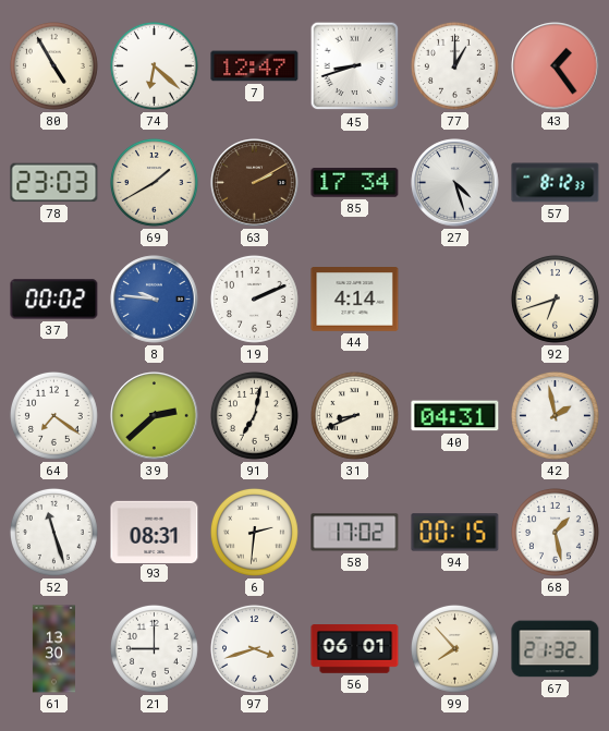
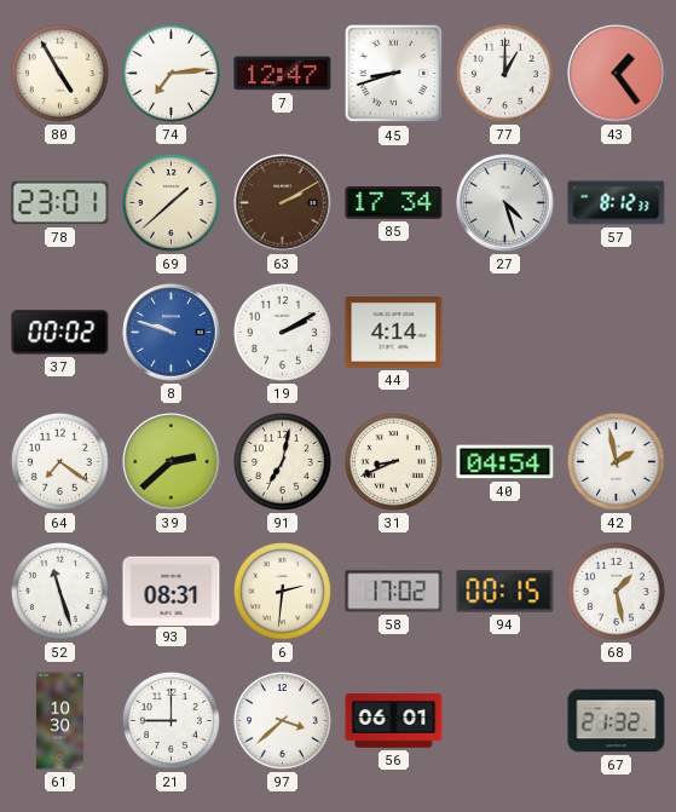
74: 6:22 -> 7:14 (171, 73)
78: 23:03 -> 23:01 (60, 203)
69: 1:40 -> 1:38 (171, 202)
8: 9:46 -> 9:48 (172, 333)
19: 2:11 -> 2:10 (282, 332)
92: 6:42 -> none (555, 299)
40: 04:31 -> 04:54 (505, 462)
61: 13:30 -> 10:30 (59, 721)
97: 3:42 -> 3:38 (282, 720)
99: 7:53 -> none (454, 648)
